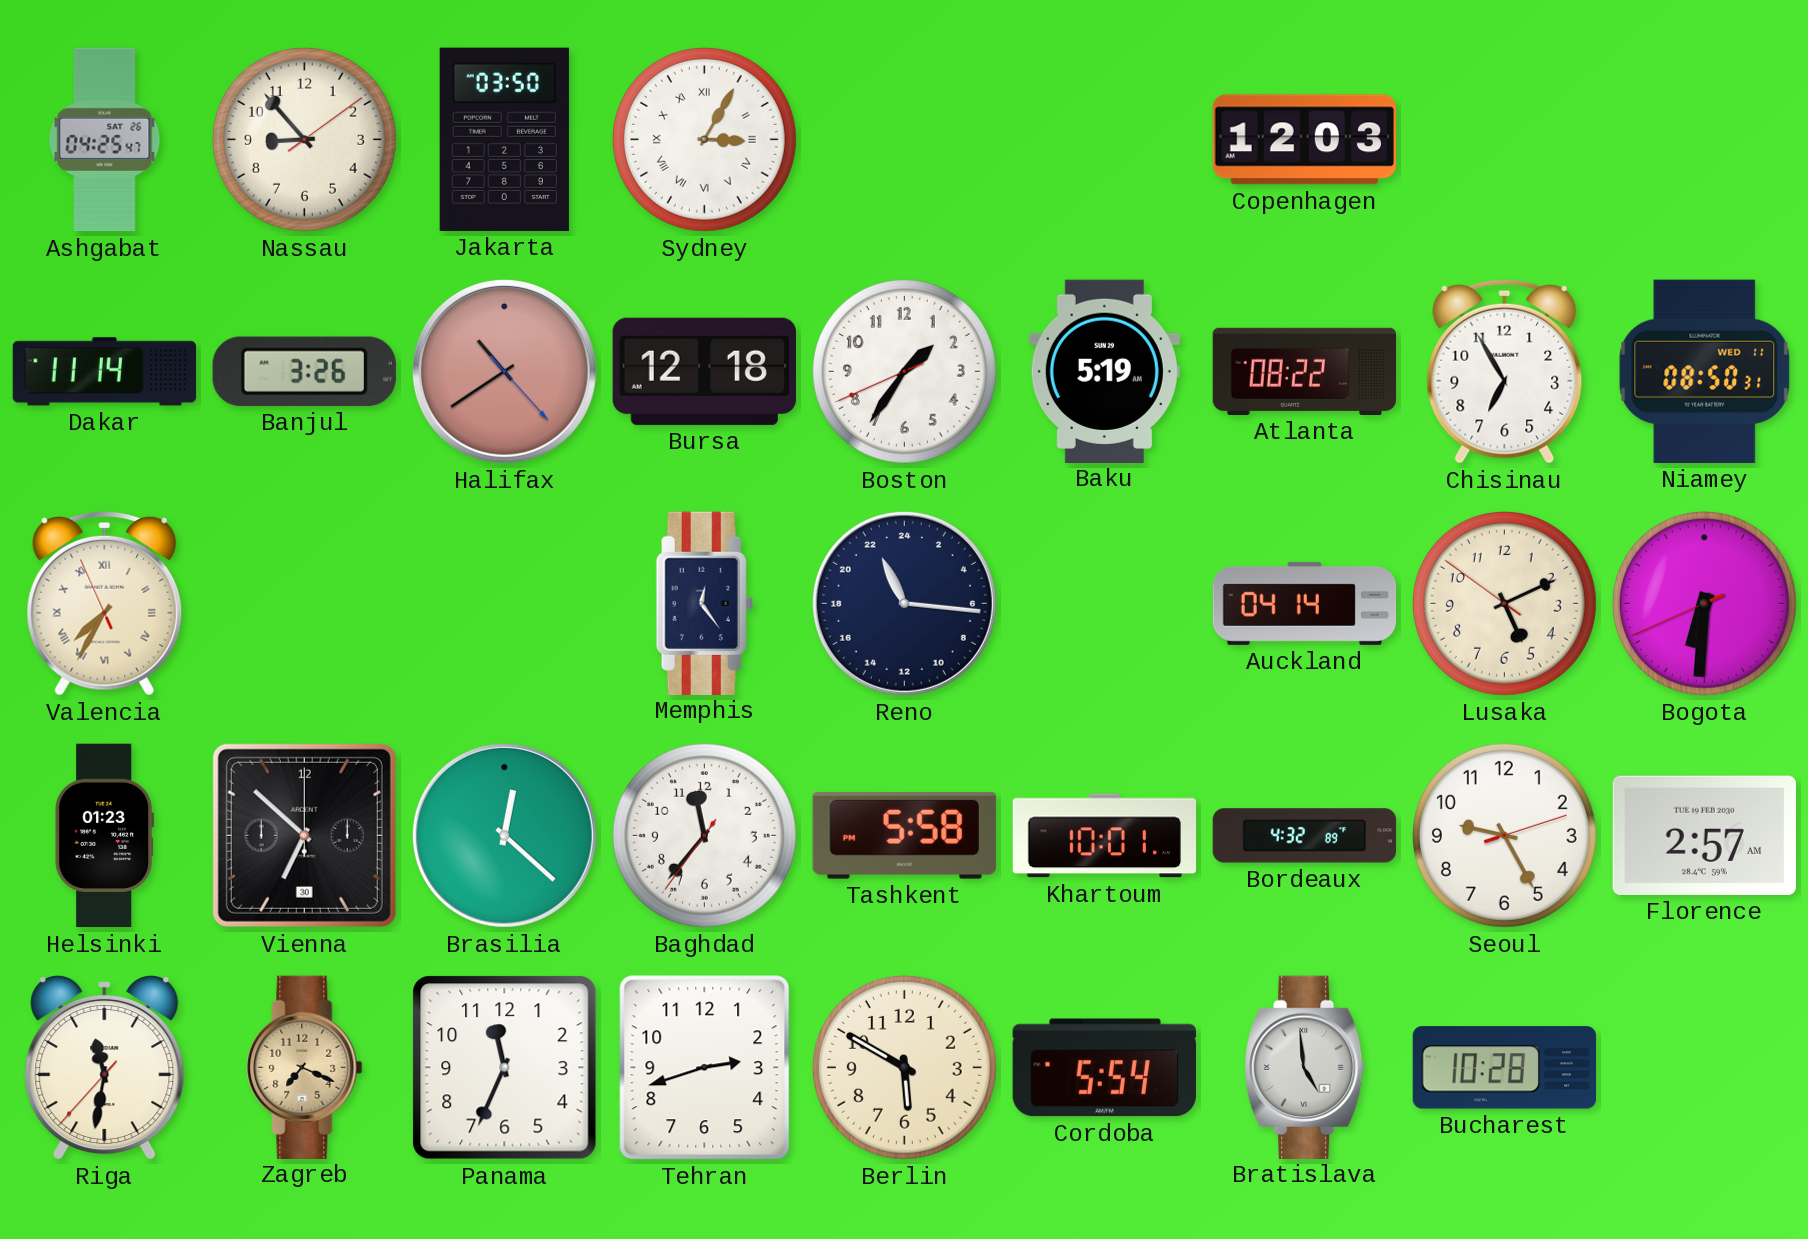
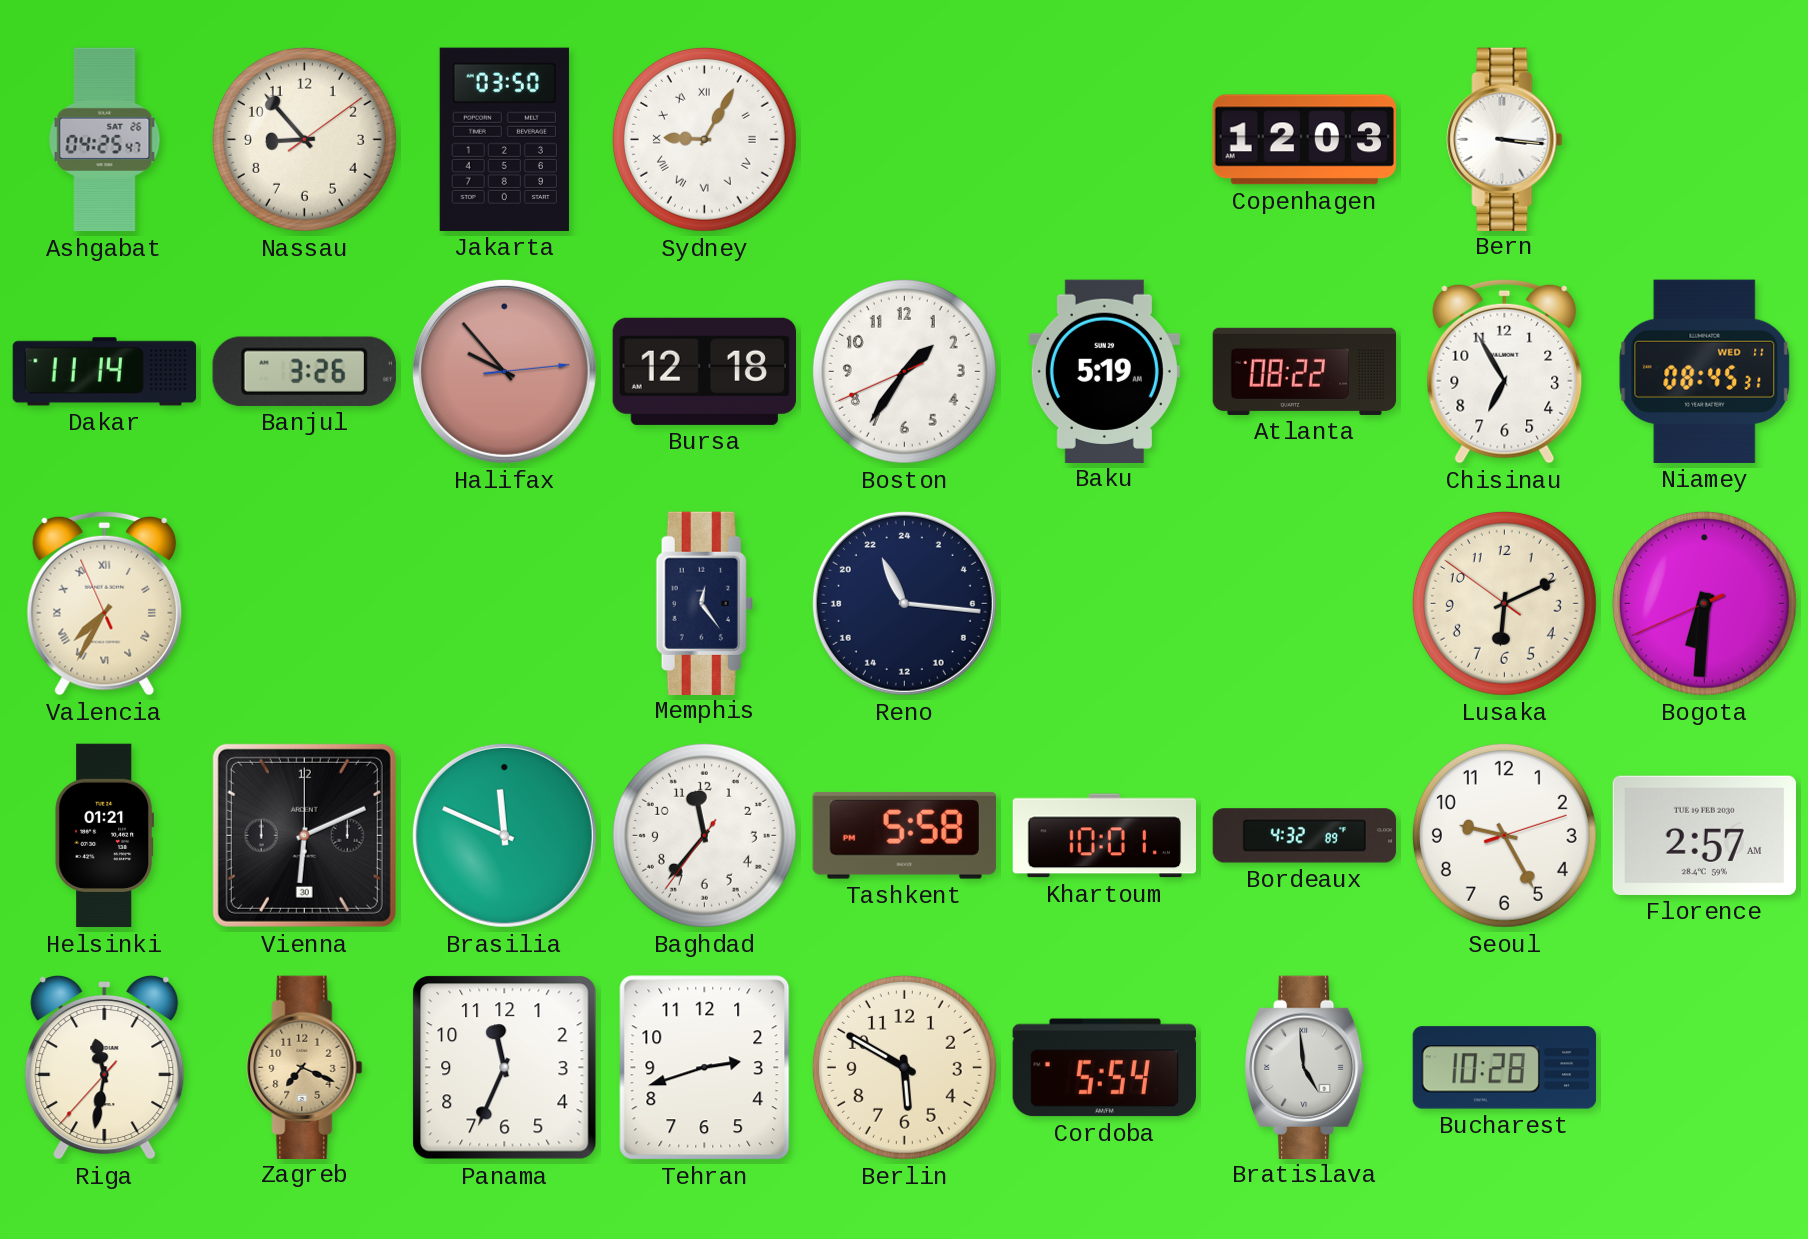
Sydney: 3:05 -> 9:05 (704, 139)
Bern: none -> 3:16 (1505, 139)
Halifax: 10:39 -> 9:53 (504, 371)
Niamey: 08:50 -> 08:45 (1705, 371)
Auckland: 04:14 -> none (1305, 603)
Lusaka: 5:10 -> 6:10 (1504, 603)
Helsinki: 01:23 -> 01:21 (104, 836)
Vienna: 6:52 -> 6:11 (304, 835)
Brasilia: 12:22 -> 11:49 (504, 835)
